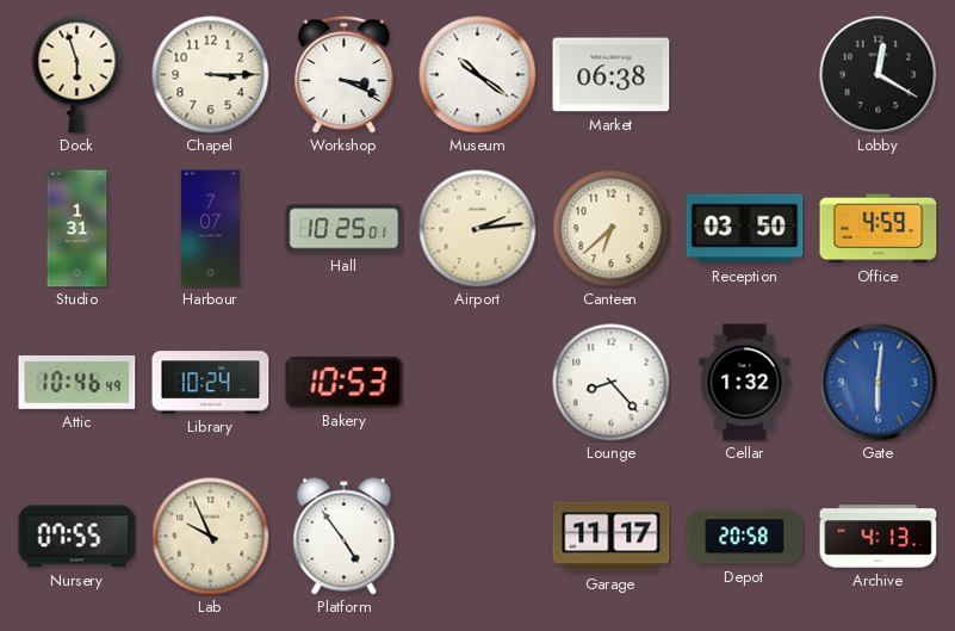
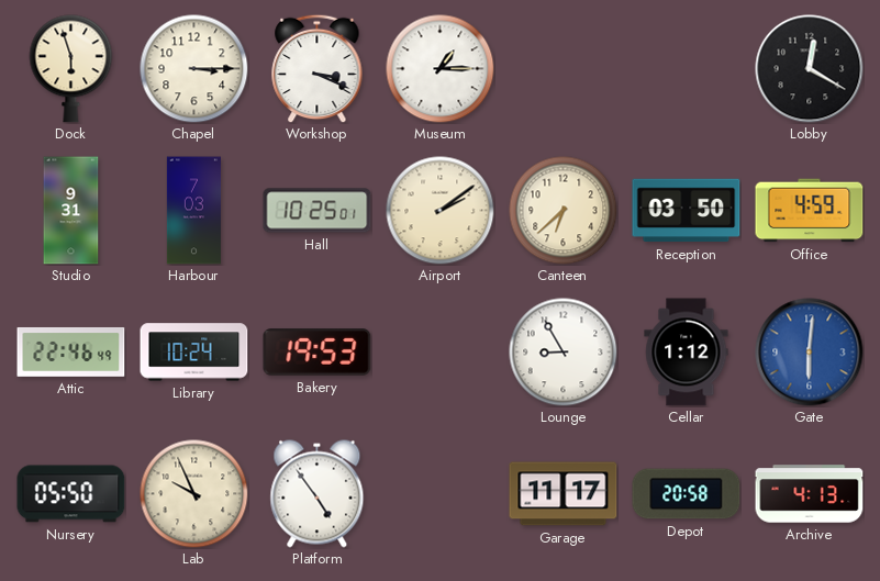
Museum: 10:21 -> 1:15 (441, 69)
Market: 06:38 -> none (612, 75)
Studio: 1:31 -> 9:31 (71, 211)
Harbour: 7:07 -> 7:03 (193, 211)
Airport: 2:14 -> 2:09 (441, 211)
Attic: 10:46 -> 22:46 (71, 351)
Bakery: 10:53 -> 19:53 (318, 353)
Lounge: 8:23 -> 8:55 (564, 353)
Cellar: 1:32 -> 1:12 (687, 353)
Nursery: 07:55 -> 05:50 (71, 494)
